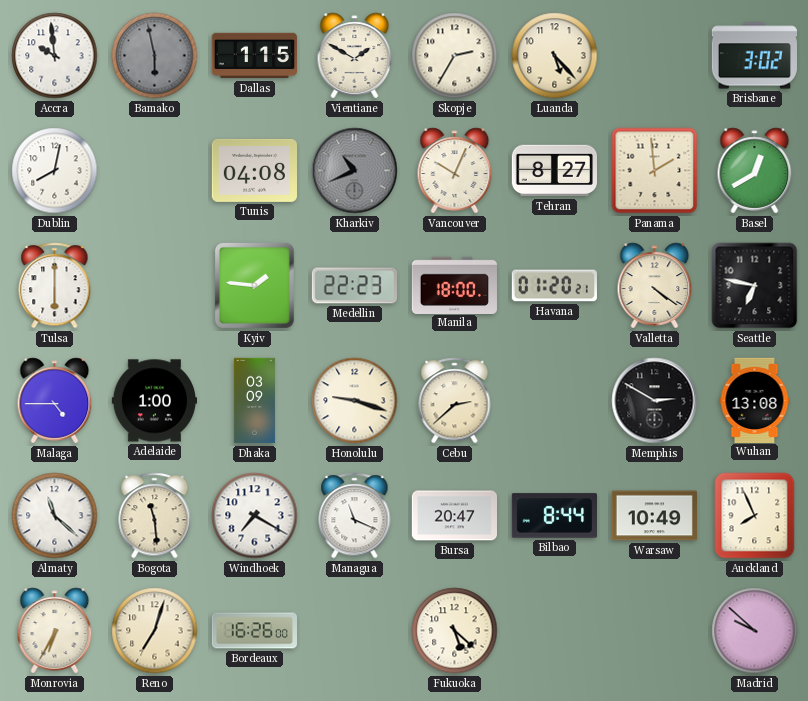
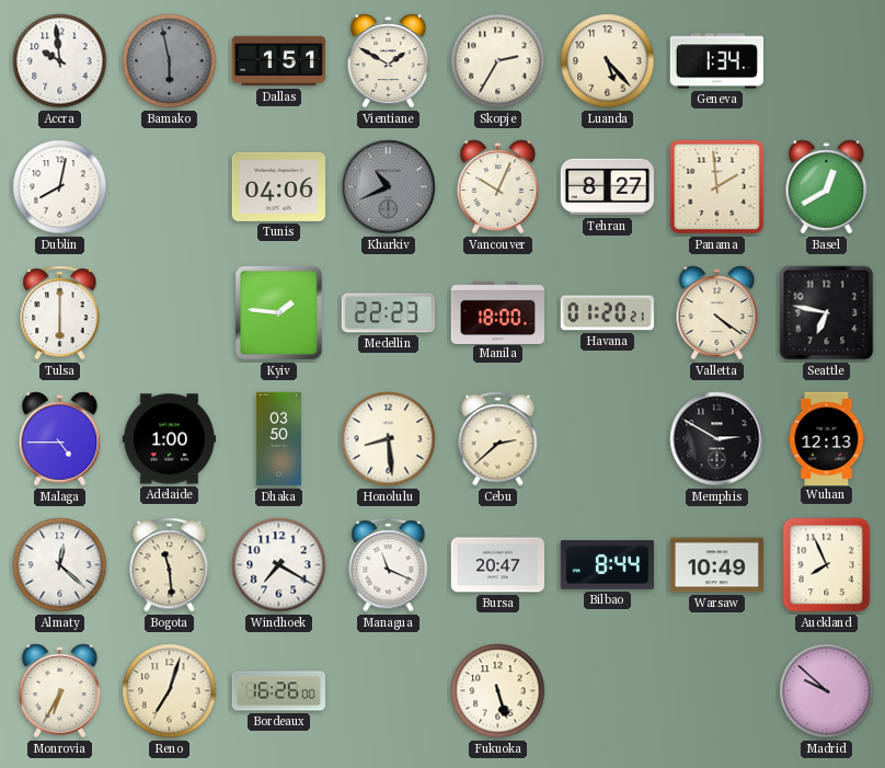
Dallas: 1:15 -> 1:51 (278, 61)
Geneva: none -> 1:34 (716, 61)
Brisbane: 3:02 -> none (754, 56)
Tunis: 04:08 -> 04:06 (278, 186)
Dhaka: 03:09 -> 03:50 (278, 439)
Honolulu: 9:18 -> 8:29 (389, 439)
Wuhan: 13:08 -> 12:13 (827, 438)
Almaty: 11:22 -> 12:22 (60, 565)
Fukuoka: 5:22 -> 5:27 (498, 691)
